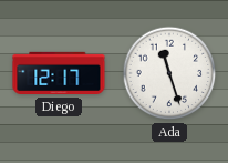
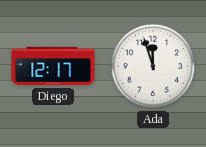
Ada: 11:27 -> 11:57 (153, 66)
